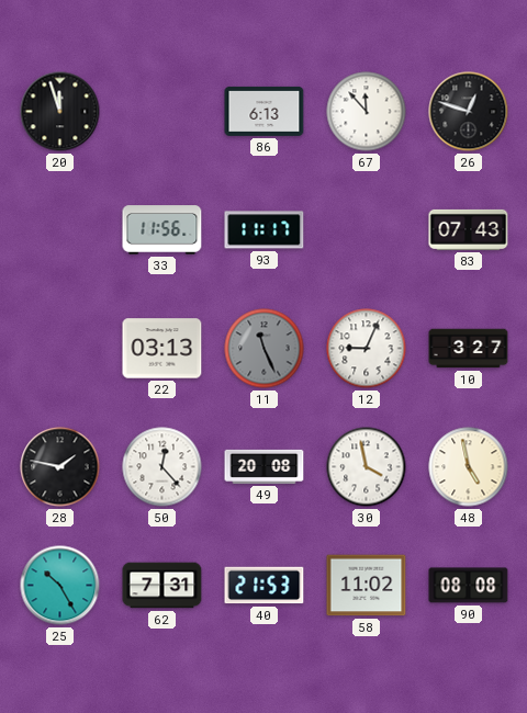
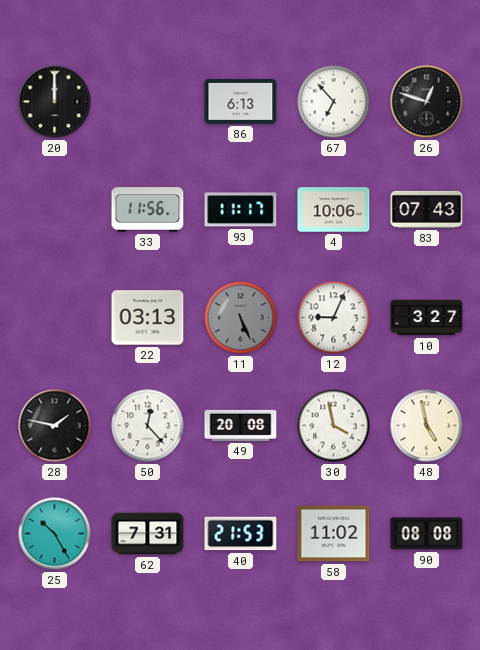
20: 11:57 -> 12:00 (55, 102)
67: 11:53 -> 6:53 (334, 102)
4: none -> 10:06 (334, 210)
11: 11:26 -> 5:26 (241, 318)
